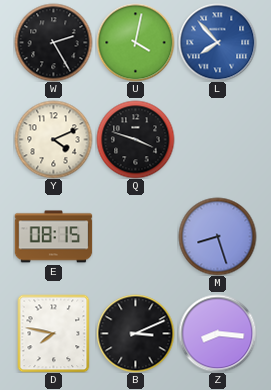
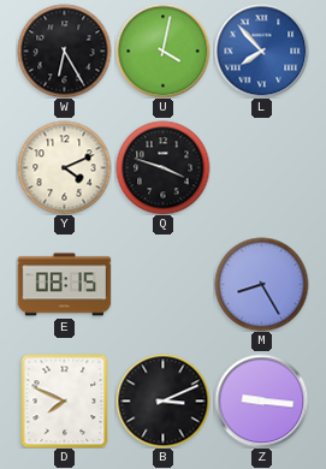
W: 2:25 -> 6:25 (64, 51)
M: 8:27 -> 8:25 (261, 284)
D: 7:47 -> 7:49 (65, 400)
Z: 8:16 -> 9:16 (261, 400)
